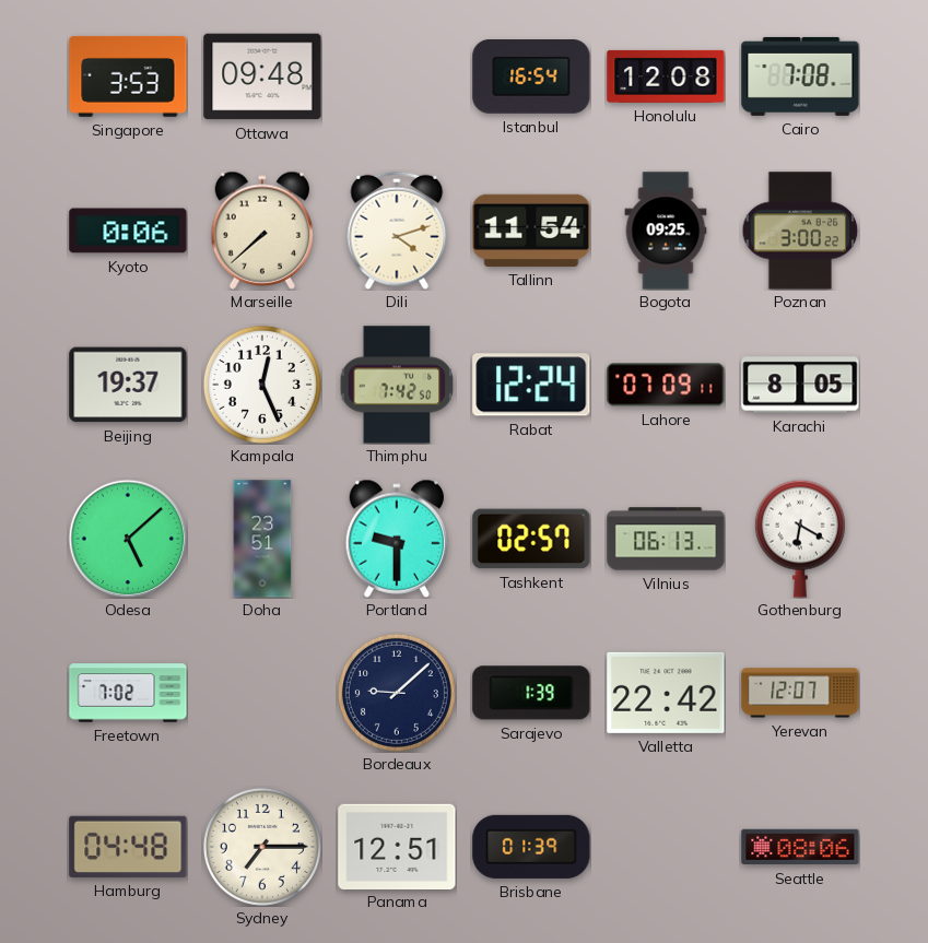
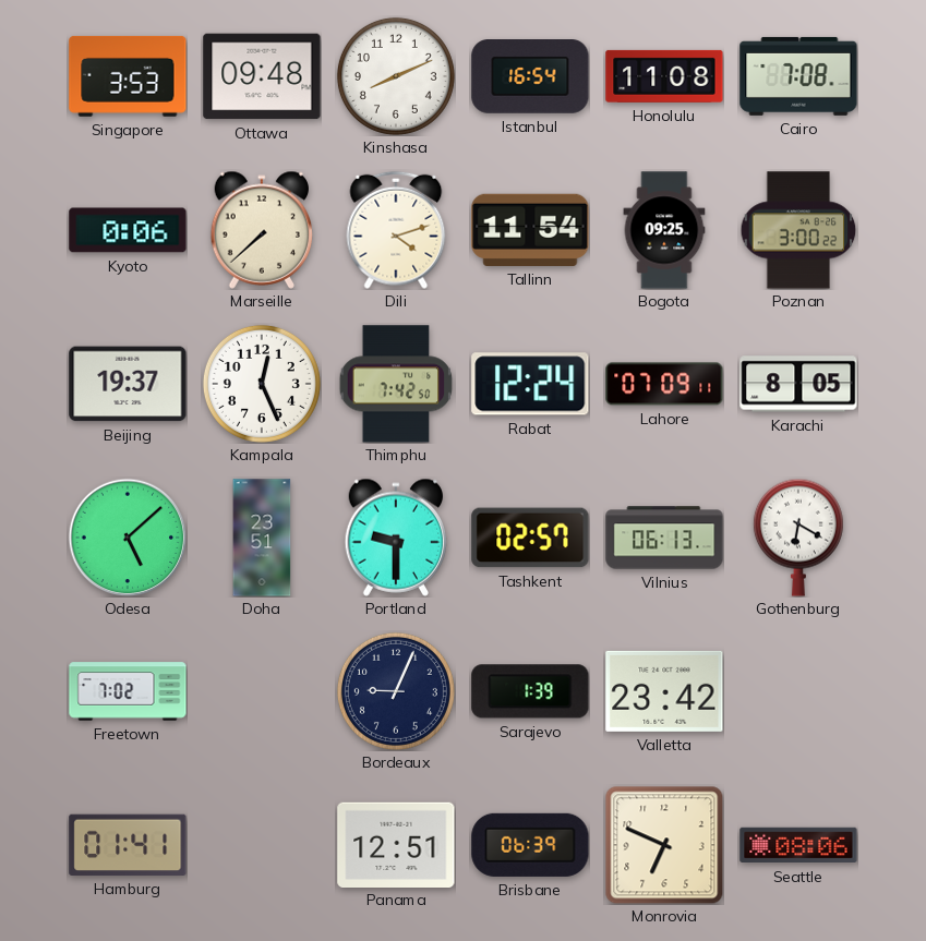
Kinshasa: none -> 8:11 (396, 76)
Honolulu: 12:08 -> 11:08 (664, 76)
Bordeaux: 9:08 -> 9:04 (396, 691)
Valletta: 22:42 -> 23:42 (664, 691)
Yerevan: 12:07 -> none (800, 693)
Hamburg: 04:48 -> 01:41 (128, 845)
Sydney: 7:15 -> none (262, 847)
Brisbane: 01:39 -> 06:39 (530, 845)
Monrovia: none -> 6:49 (664, 845)
